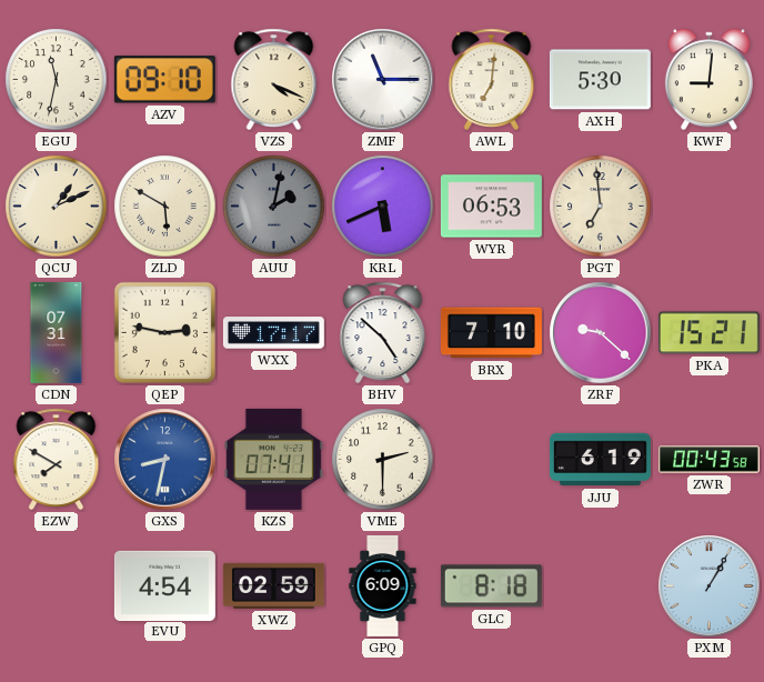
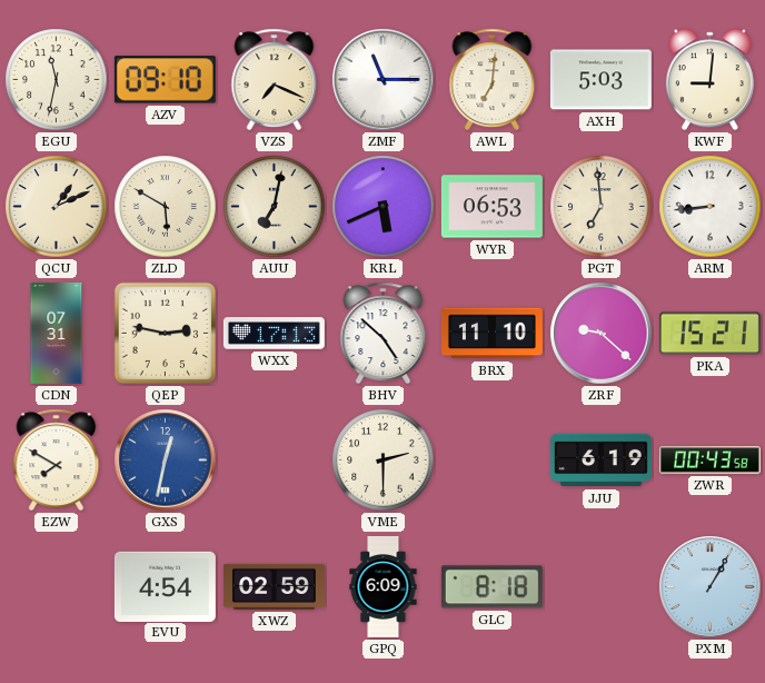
VZS: 4:19 -> 7:19 (275, 80)
AXH: 5:30 -> 5:03 (600, 80)
AUU: 2:02 -> 7:02 (275, 207)
AUU dial: grey -> cream (275, 207)
ARM: none -> 8:44 (711, 207)
WXX: 17:17 -> 17:13 (274, 334)
BRX: 7:10 -> 11:10 (491, 334)
GXS: 8:32 -> 12:32 (166, 461)
KZS: 07:41 -> none (273, 459)
